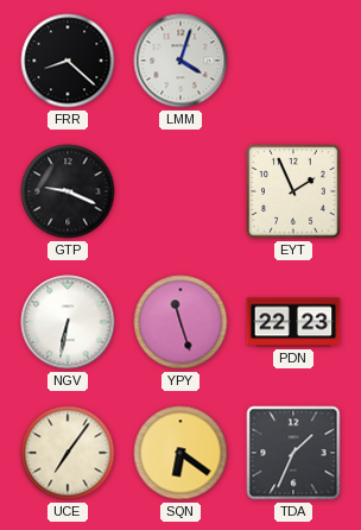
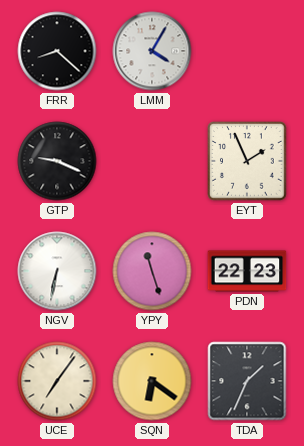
LMM: 4:03 -> 4:05 (152, 51)
